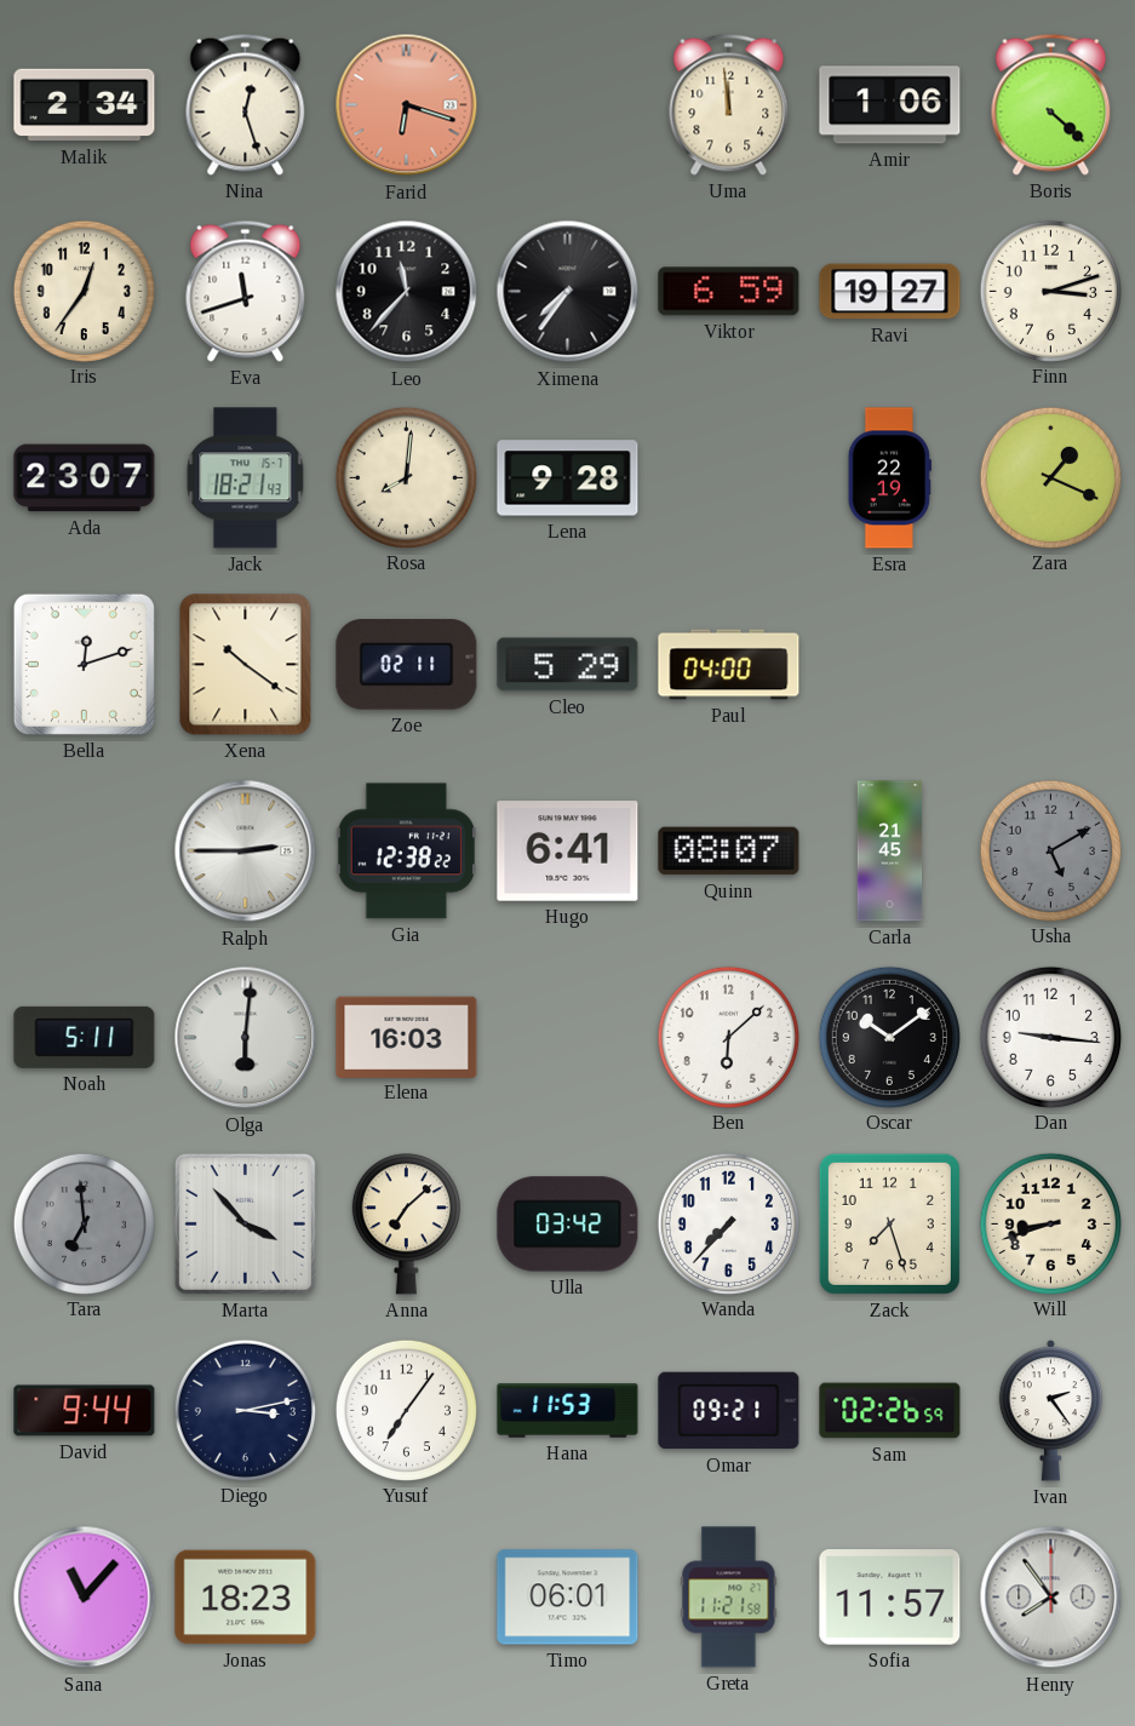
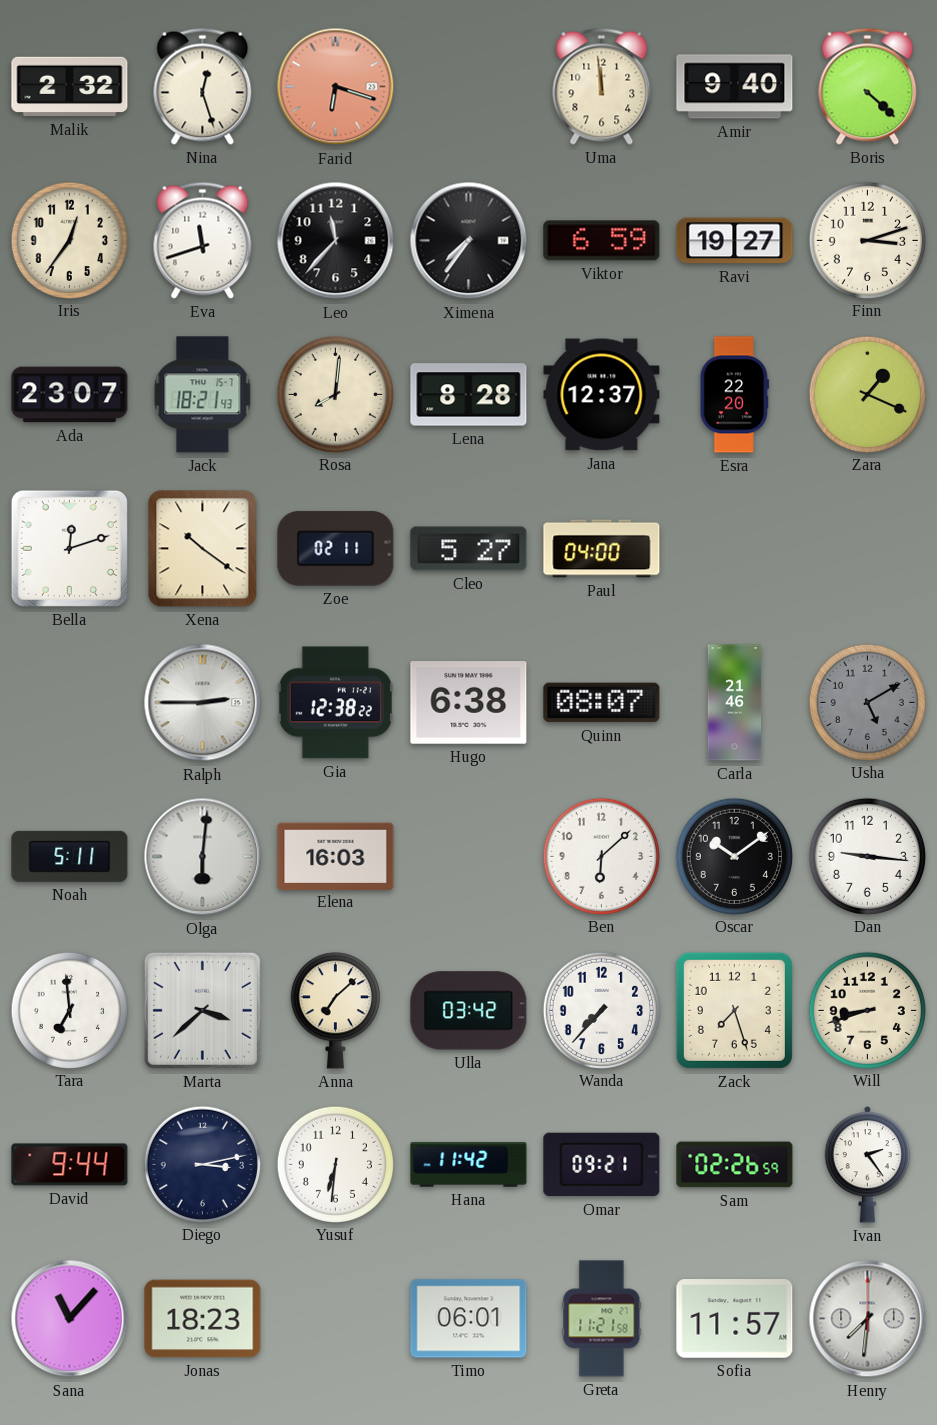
Malik: 2:34 -> 2:32 (70, 87)
Amir: 1:06 -> 9:40 (735, 87)
Lena: 9:28 -> 8:28 (469, 395)
Jana: none -> 12:37 (602, 395)
Esra: 22:19 -> 22:20 (734, 395)
Cleo: 5:29 -> 5:27 (469, 549)
Hugo: 6:41 -> 6:38 (469, 703)
Carla: 21:45 -> 21:46 (735, 703)
Tara dial: grey -> white (69, 1010)
Marta: 3:53 -> 3:38 (202, 1010)
Yusuf: 7:06 -> 6:31 (335, 1164)
Hana: 11:53 -> 11:42 (469, 1165)
Henry: 7:54 -> 7:31 (868, 1319)
